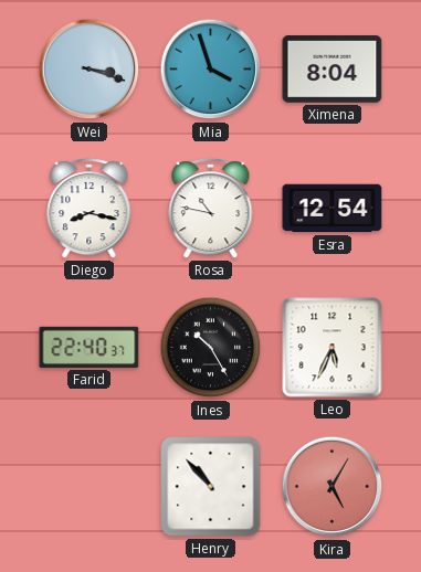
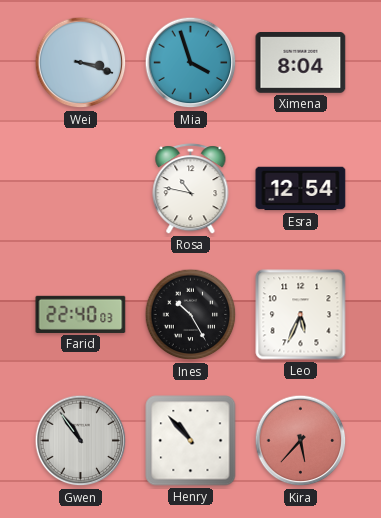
Diego: 8:17 -> none (90, 209)
Farid: 22:40:37 -> 22:40:03 (81, 314)
Gwen: none -> 10:54 (81, 441)
Kira: 5:05 -> 5:37 (301, 441)
